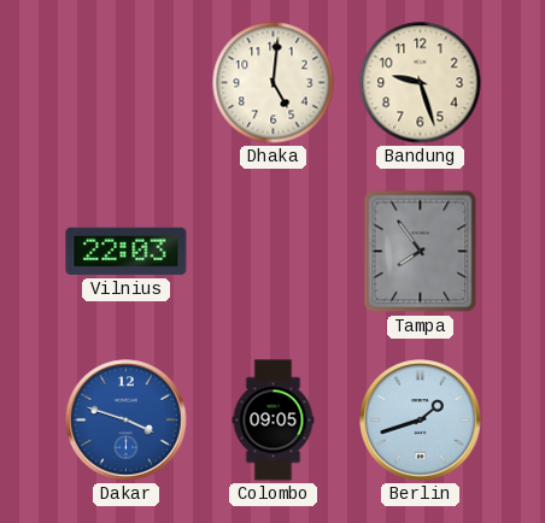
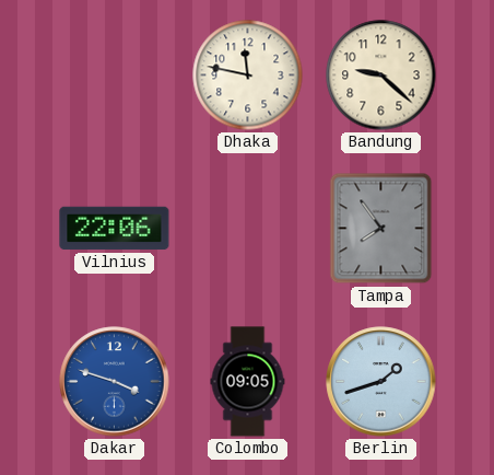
Dhaka: 5:01 -> 11:47 (248, 76)
Bandung: 9:27 -> 9:22 (381, 76)
Vilnius: 22:03 -> 22:06 (115, 229)
